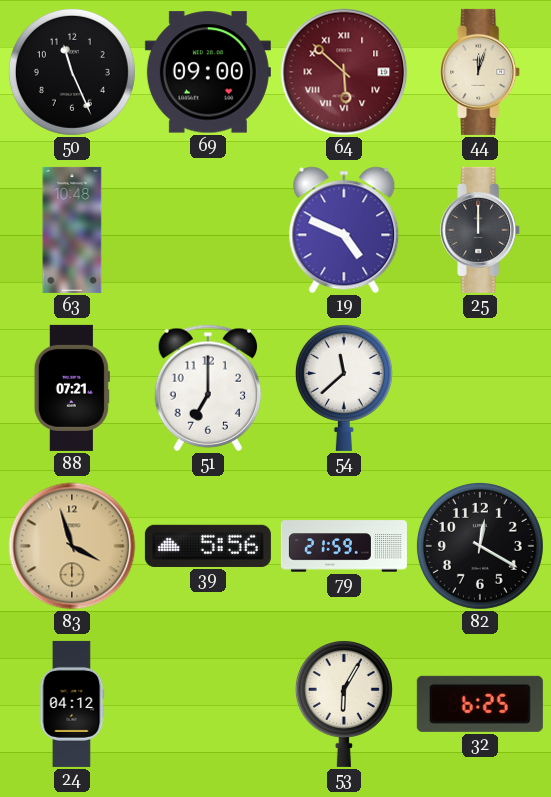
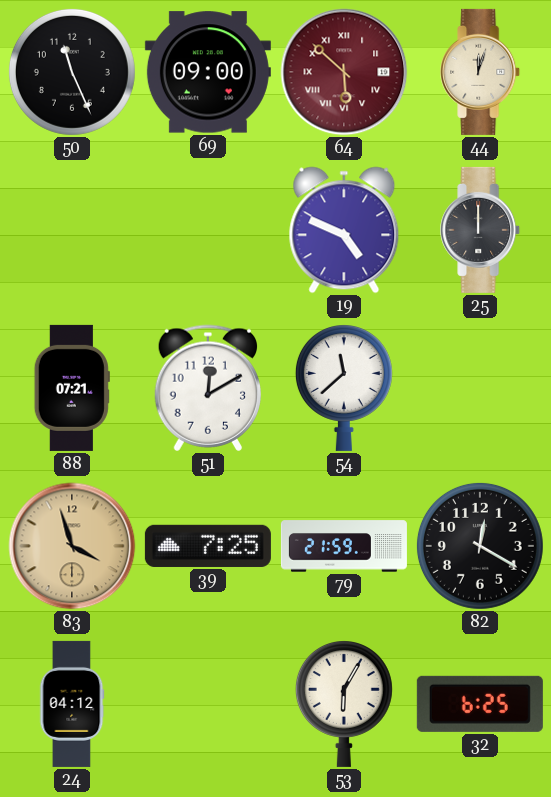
63: 10:48 -> none (72, 230)
51: 7:00 -> 12:10 (207, 388)
39: 5:56 -> 7:25 (208, 546)
